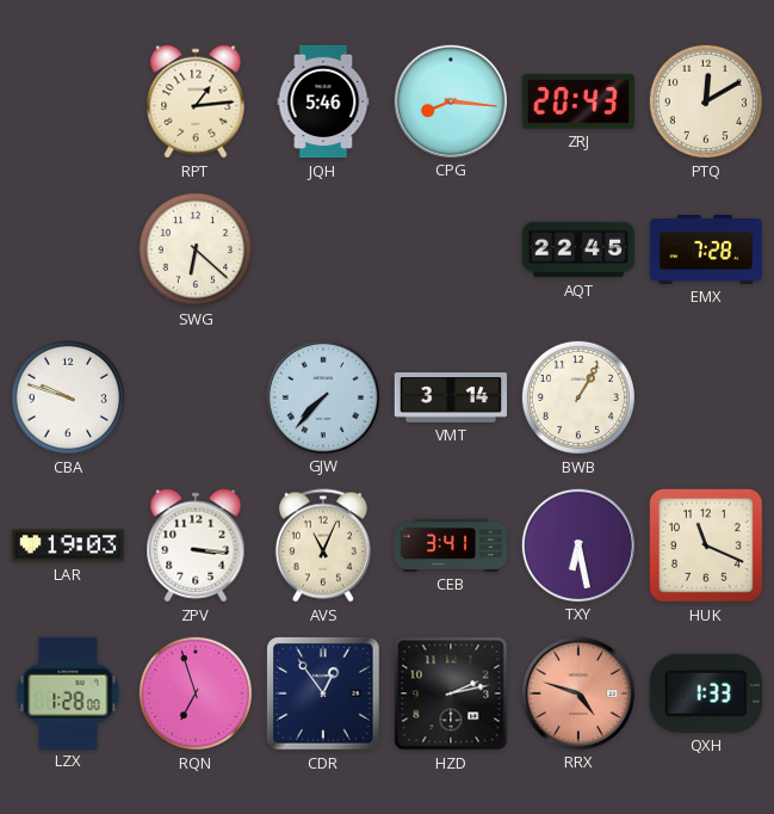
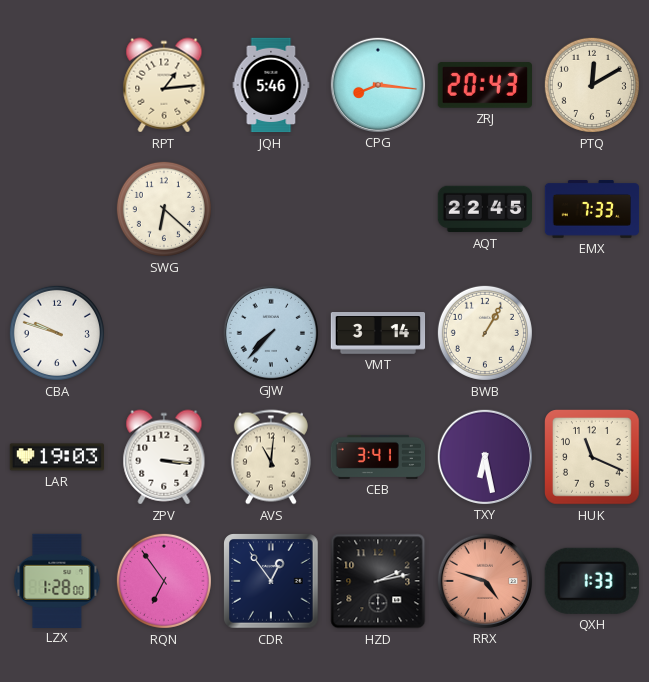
EMX: 7:28 -> 7:33 (592, 210)
AVS: 11:04 -> 11:01 (271, 457)
RQN: 6:57 -> 6:54 (164, 581)
